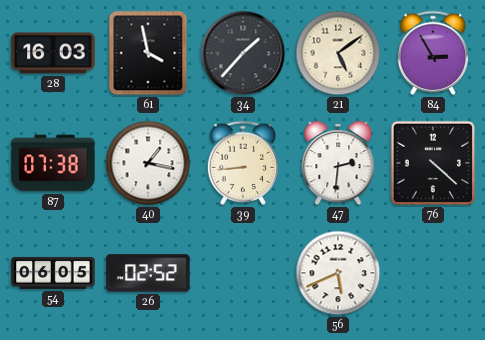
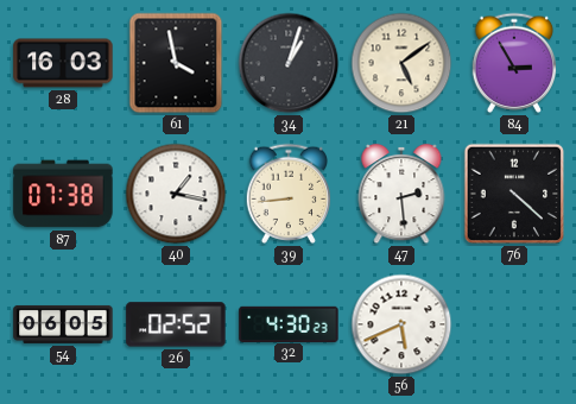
34: 1:37 -> 1:03 (289, 63)
47: 2:31 -> 2:29 (401, 194)
32: none -> 4:30 (289, 323)
